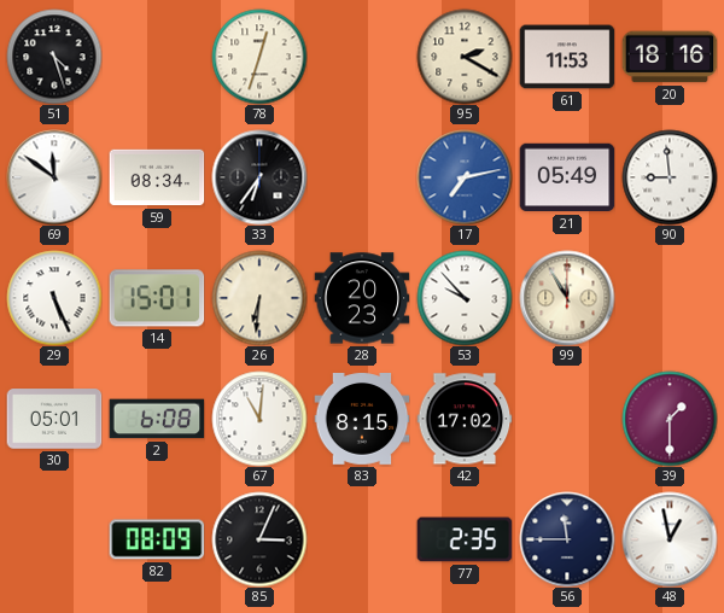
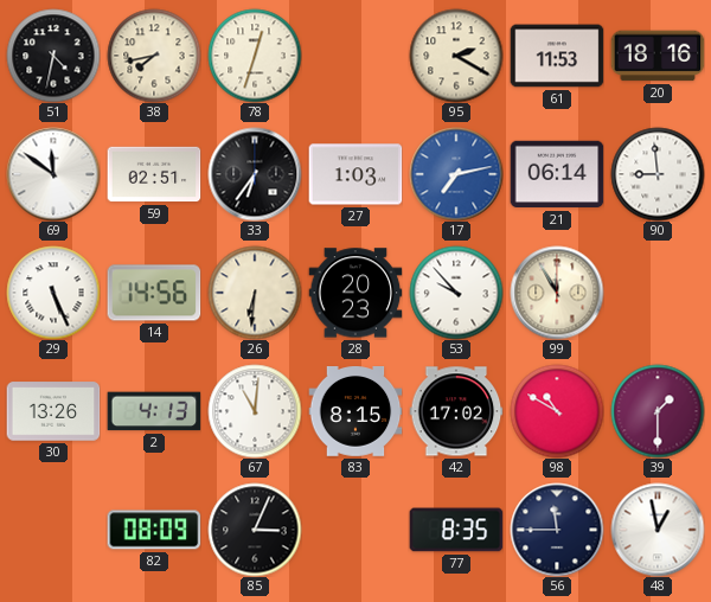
51: 4:27 -> 4:32 (53, 56)
38: none -> 7:43 (154, 56)
59: 08:34 -> 02:51 (154, 174)
27: none -> 1:03 (355, 174)
21: 05:49 -> 06:14 (557, 174)
14: 15:01 -> 14:56 (154, 293)
30: 05:01 -> 13:26 (53, 411)
2: 6:08 -> 4:13 (154, 411)
98: none -> 10:50 (557, 411)
77: 2:35 -> 8:35 (456, 530)
